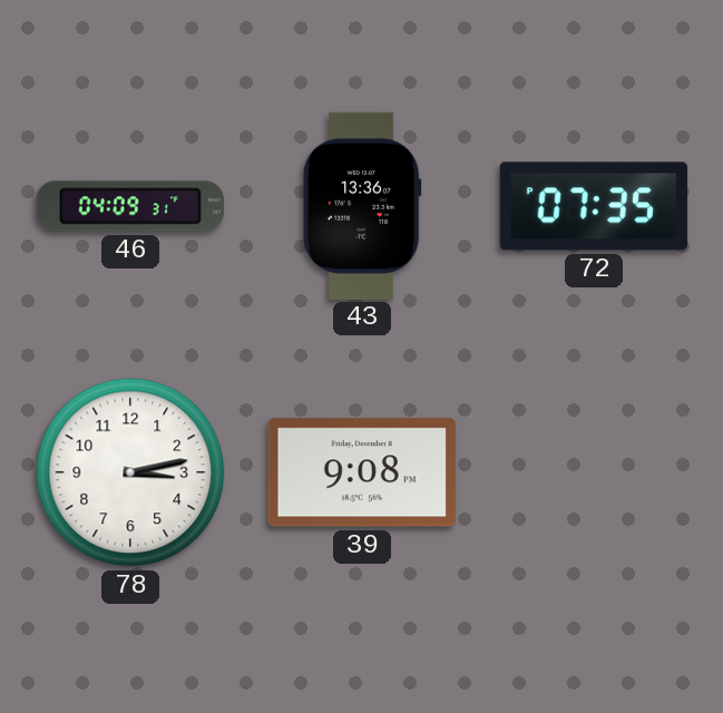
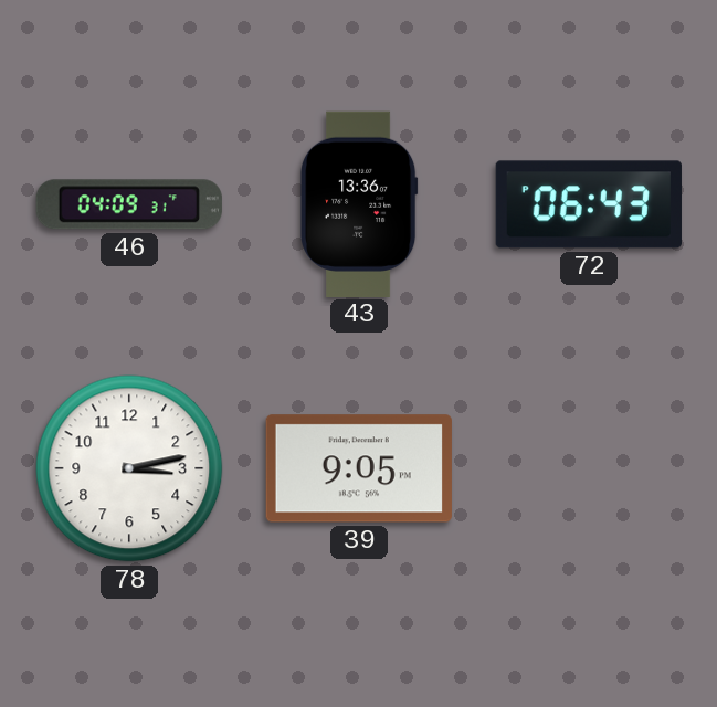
72: 07:35 -> 06:43 (589, 204)
39: 9:08 -> 9:05 (359, 468)
